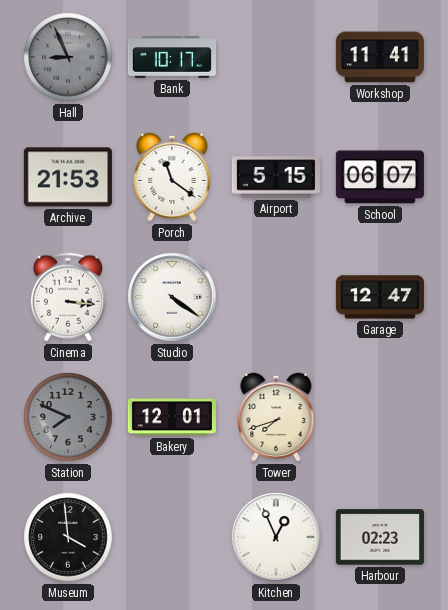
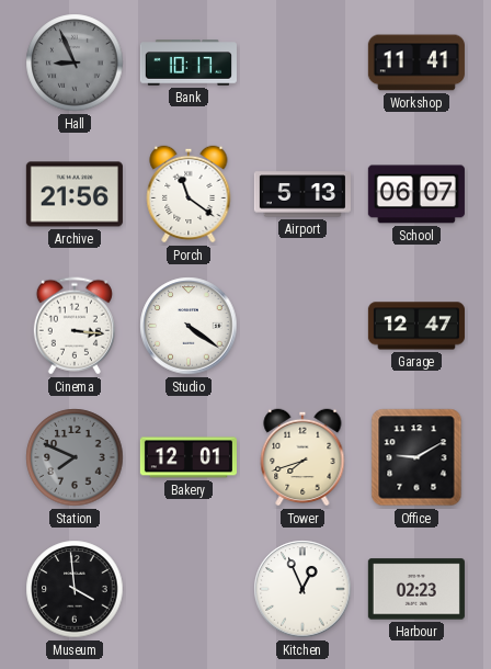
Archive: 21:53 -> 21:56 (75, 194)
Airport: 5:15 -> 5:13 (302, 194)
Office: none -> 9:10 (416, 457)
